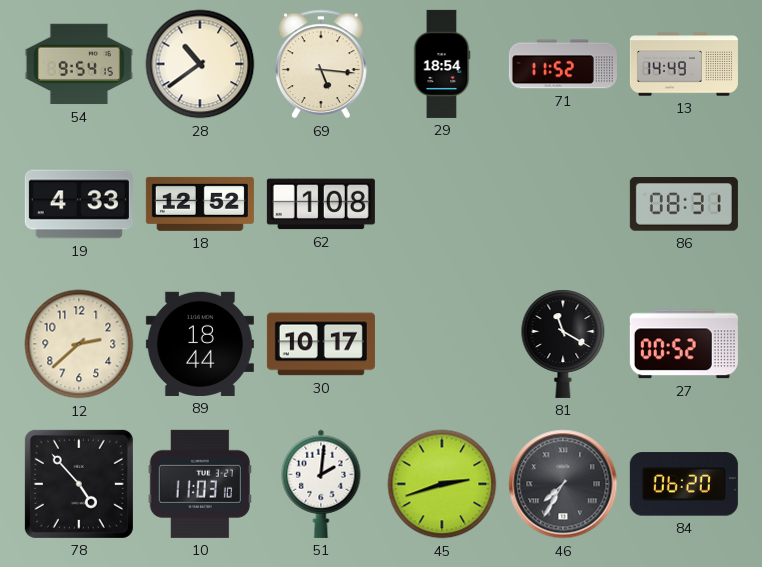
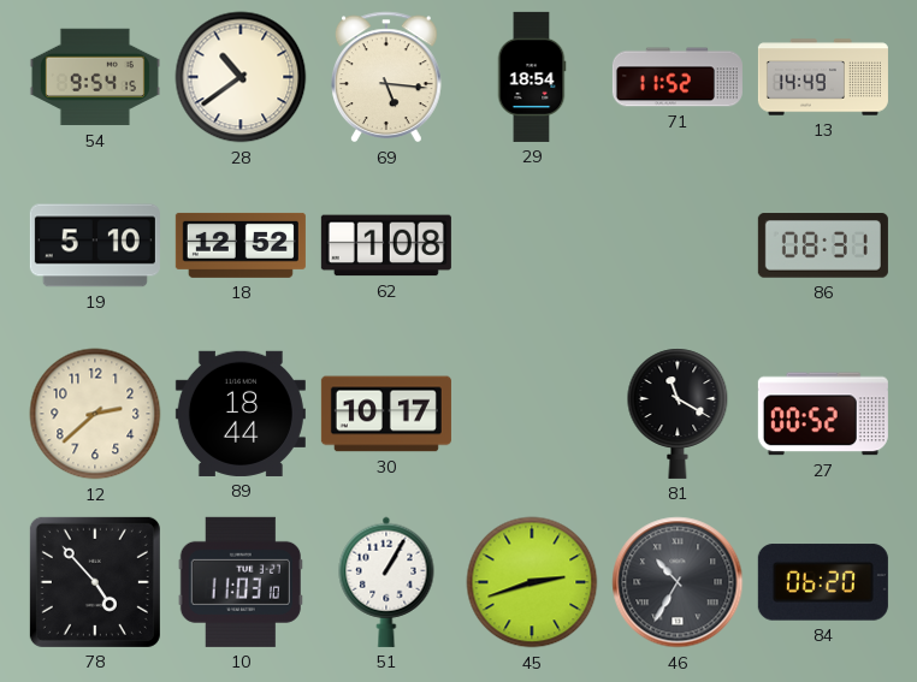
19: 4:33 -> 5:10 (95, 245)
51: 2:01 -> 1:05 (386, 582)
46: 7:35 -> 10:35 (678, 582)
